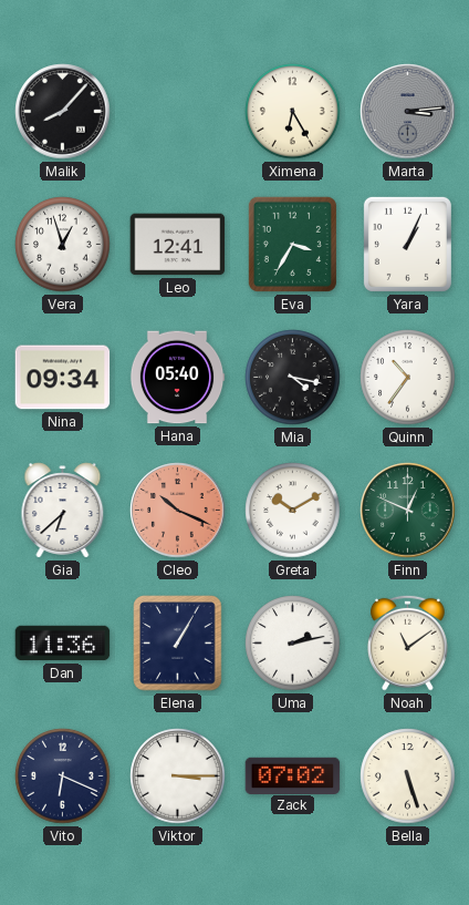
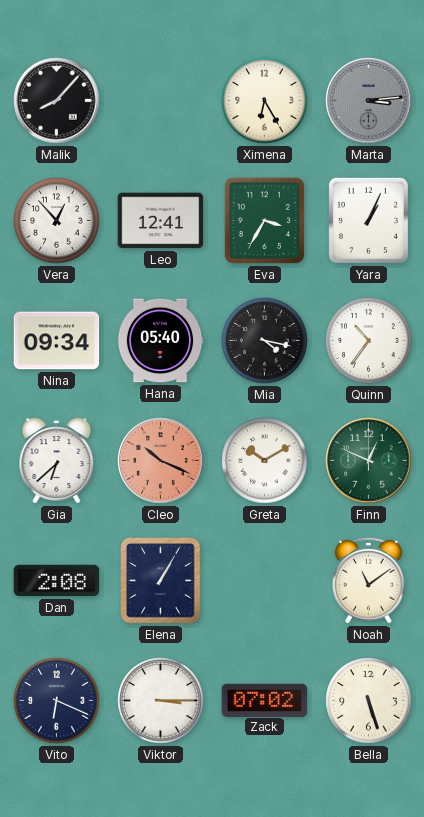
Vera: 12:57 -> 12:53 (57, 221)
Dan: 11:36 -> 2:08 (57, 581)
Uma: 2:13 -> none (293, 644)
